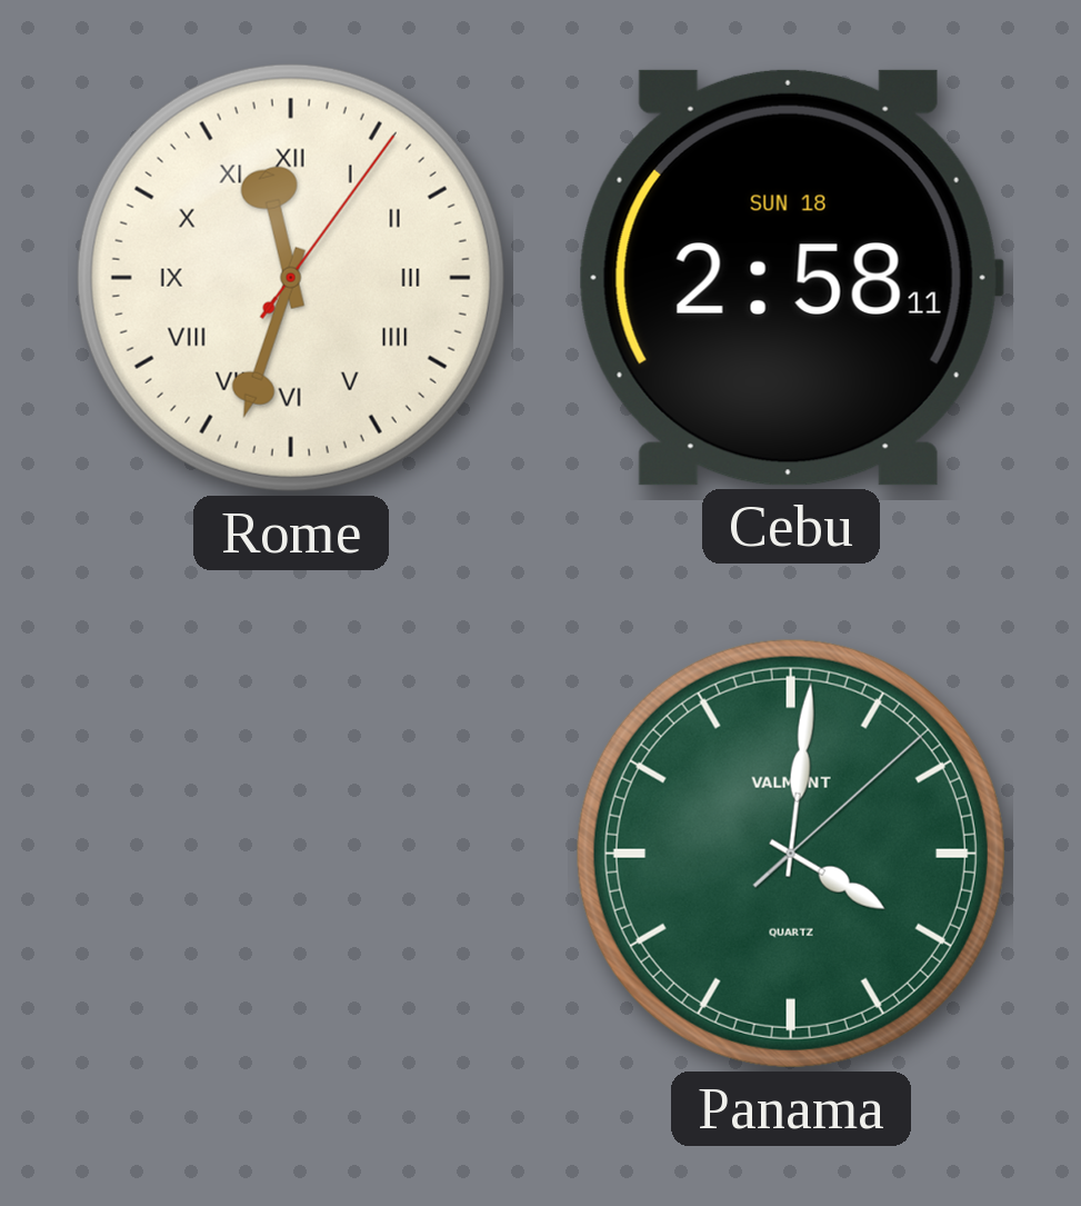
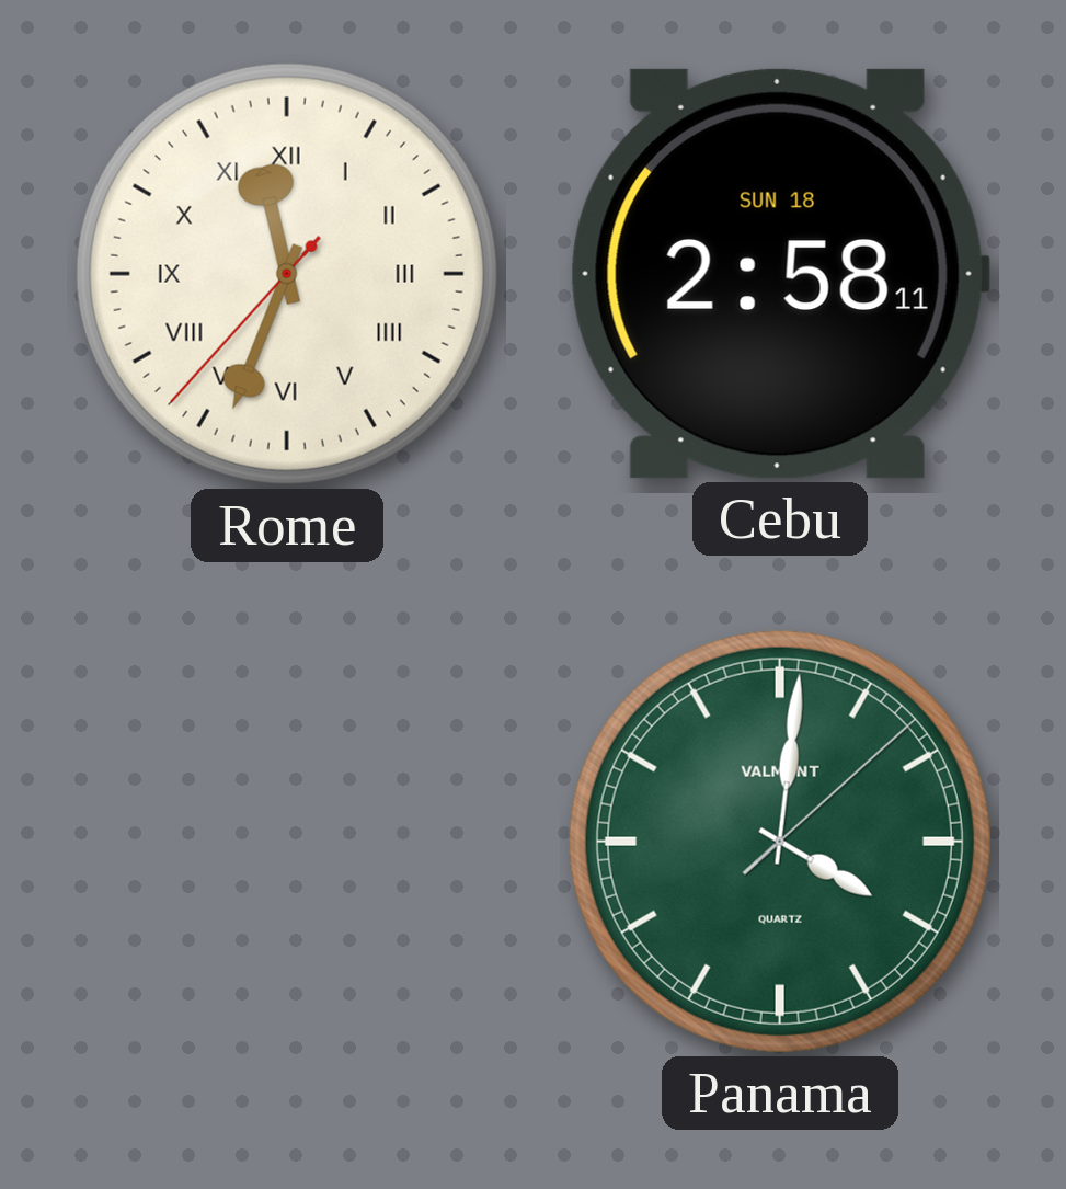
Rome: 11:33:06 -> 11:33:37 (287, 274)
